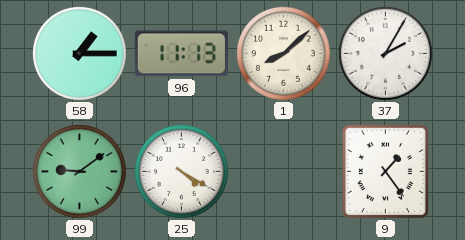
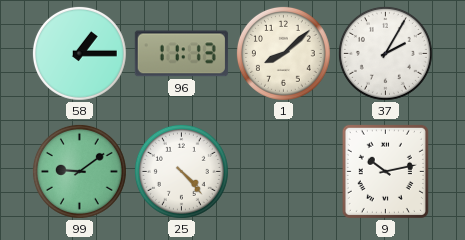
25: 4:20 -> 4:23 (181, 171)
9: 1:24 -> 10:13 (385, 171)
